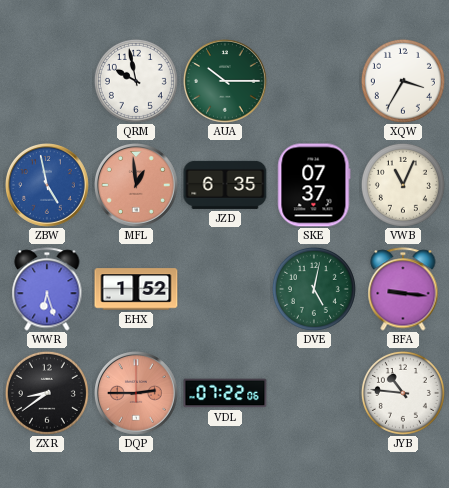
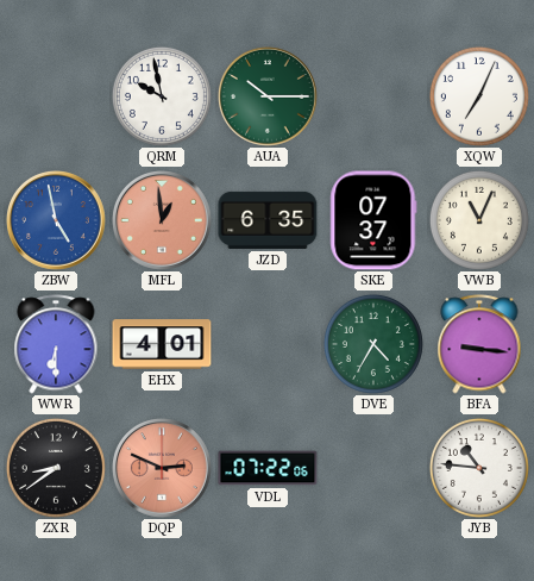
XQW: 3:35 -> 7:04 (479, 96)
WWR: 6:27 -> 6:30 (56, 344)
EHX: 1:52 -> 4:01 (162, 344)
DVE: 5:02 -> 4:35 (373, 344)
DQP: 2:45 -> 2:49 (163, 469)
